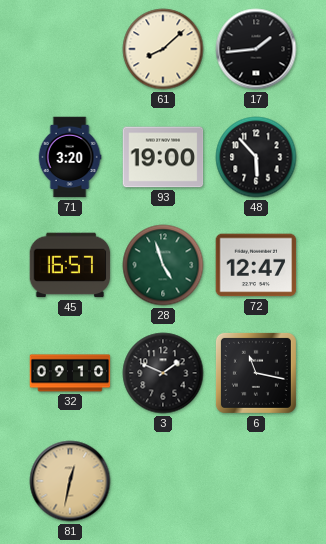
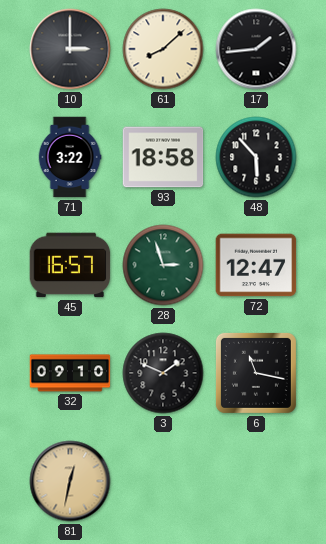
10: none -> 3:00 (70, 49)
71: 3:20 -> 3:22 (70, 157)
93: 19:00 -> 18:58 (163, 157)
28: 4:57 -> 2:57 (163, 265)
